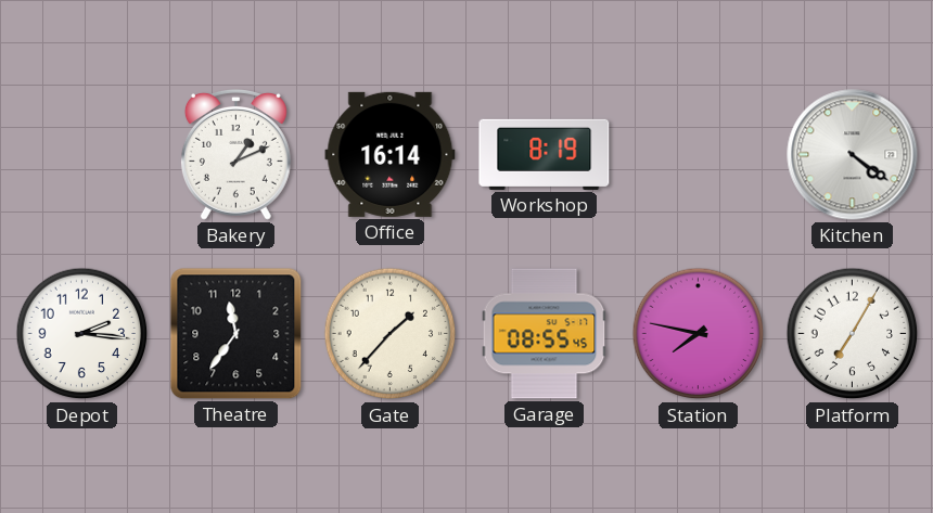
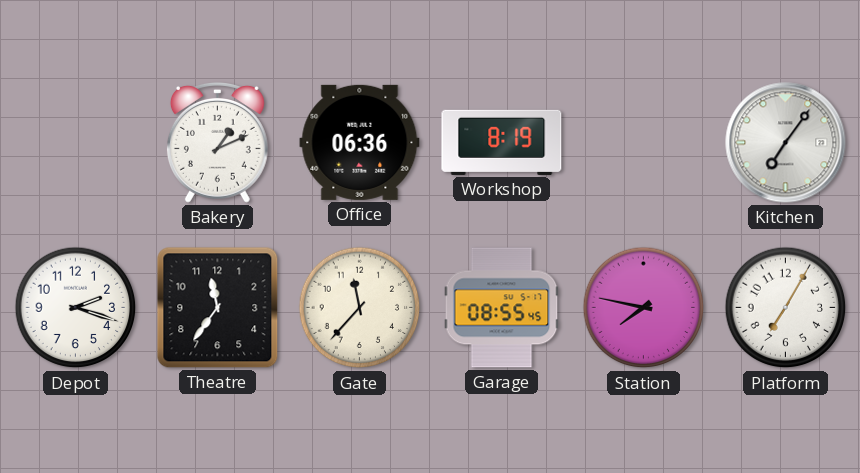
Office: 16:14 -> 06:36 (360, 142)
Kitchen: 4:21 -> 7:06 (786, 143)
Depot: 2:16 -> 2:18 (76, 308)
Gate: 1:37 -> 11:37 (360, 308)
